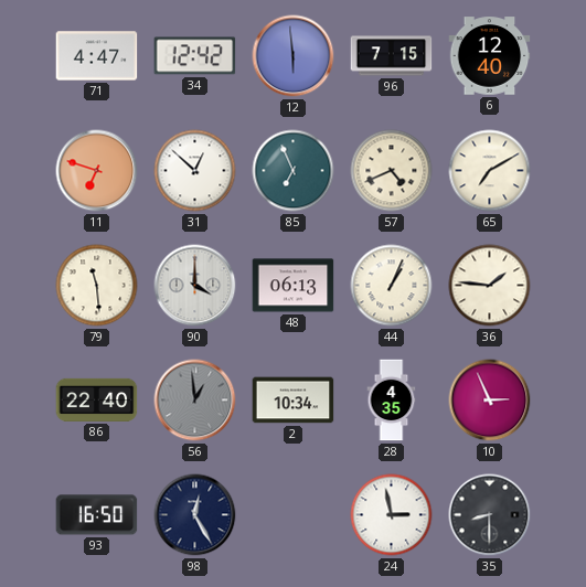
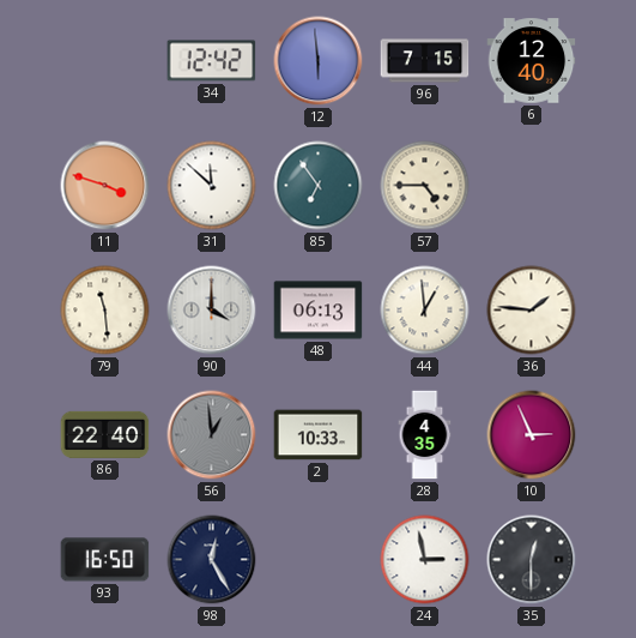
71: 4:47 -> none (97, 56)
11: 6:48 -> 3:48 (105, 186)
31: 12:52 -> 11:52 (212, 186)
85: 6:56 -> 6:54 (319, 186)
57: 4:41 -> 4:45 (425, 186)
65: 7:10 -> none (490, 171)
44: 1:04 -> 12:59 (425, 311)
2: 10:34 -> 10:33 (319, 435)
35: 8:30 -> 12:30 (532, 560)
